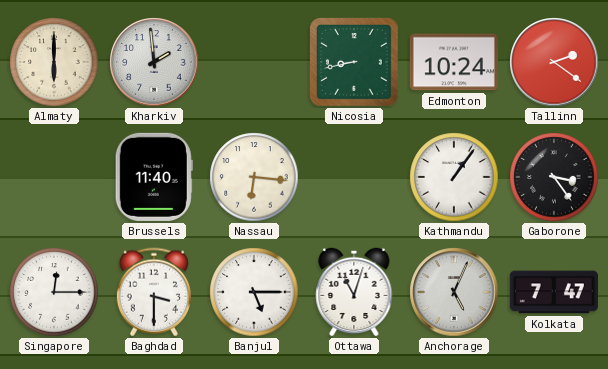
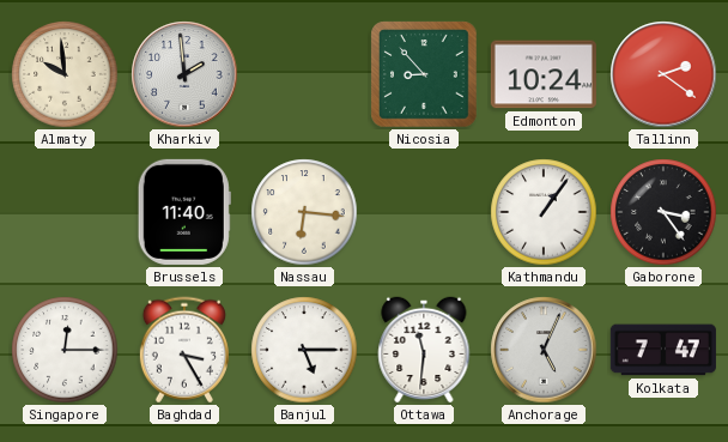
Almaty: 6:00 -> 9:59 (65, 74)
Nicosia: 8:43 -> 8:53 (424, 74)
Baghdad: 3:30 -> 3:25 (184, 350)
Ottawa: 11:03 -> 11:31 (424, 350)
